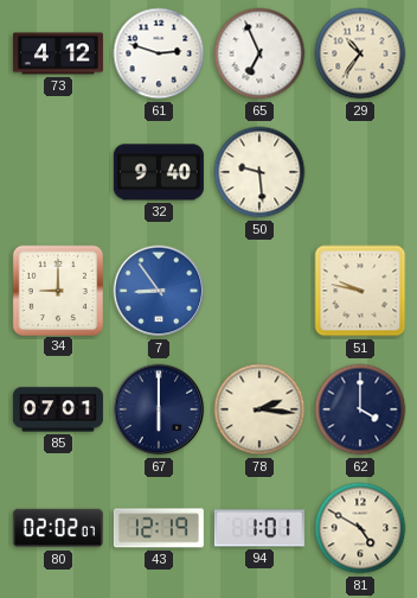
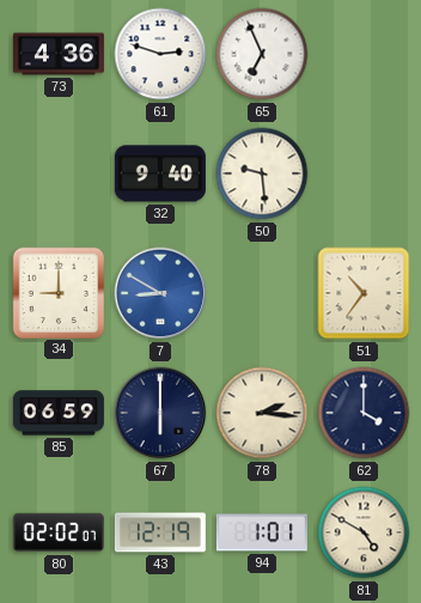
73: 4:12 -> 4:36 (59, 54)
29: 10:36 -> none (360, 53)
7: 8:54 -> 8:50 (160, 293)
51: 9:47 -> 10:36 (364, 293)
85: 07:01 -> 06:59 (59, 413)
